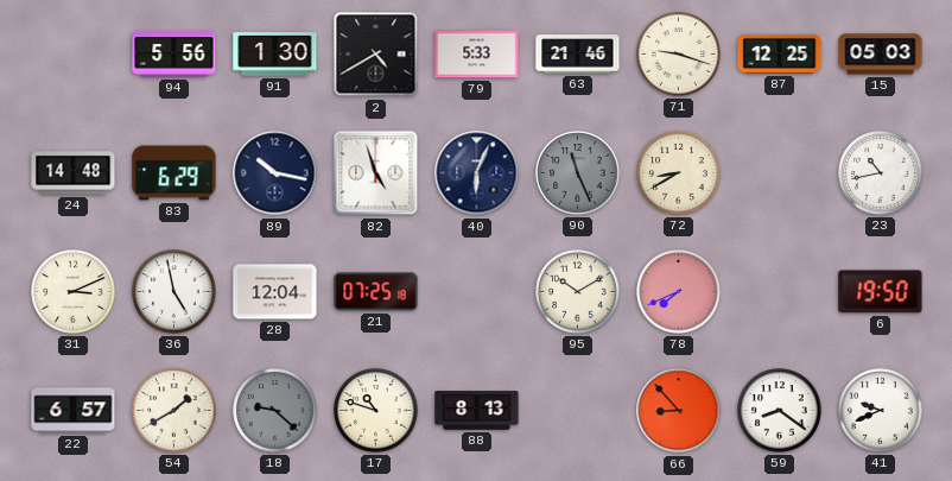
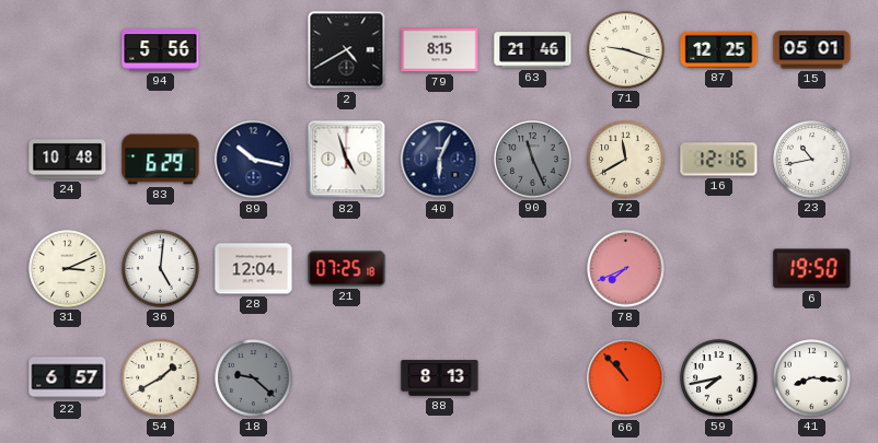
91: 1:30 -> none (275, 55)
79: 5:33 -> 8:15 (440, 50)
15: 05:03 -> 05:01 (812, 50)
24: 14:48 -> 10:48 (68, 160)
72: 8:40 -> 11:40 (626, 160)
16: none -> 12:16 (719, 160)
36: 4:58 -> 5:01 (161, 269)
95: 10:10 -> none (578, 292)
17: 10:48 -> none (376, 411)
66: 8:53 -> 10:53 (626, 378)
59: 8:21 -> 7:43 (719, 378)
41: 9:41 -> 8:16 (812, 378)
